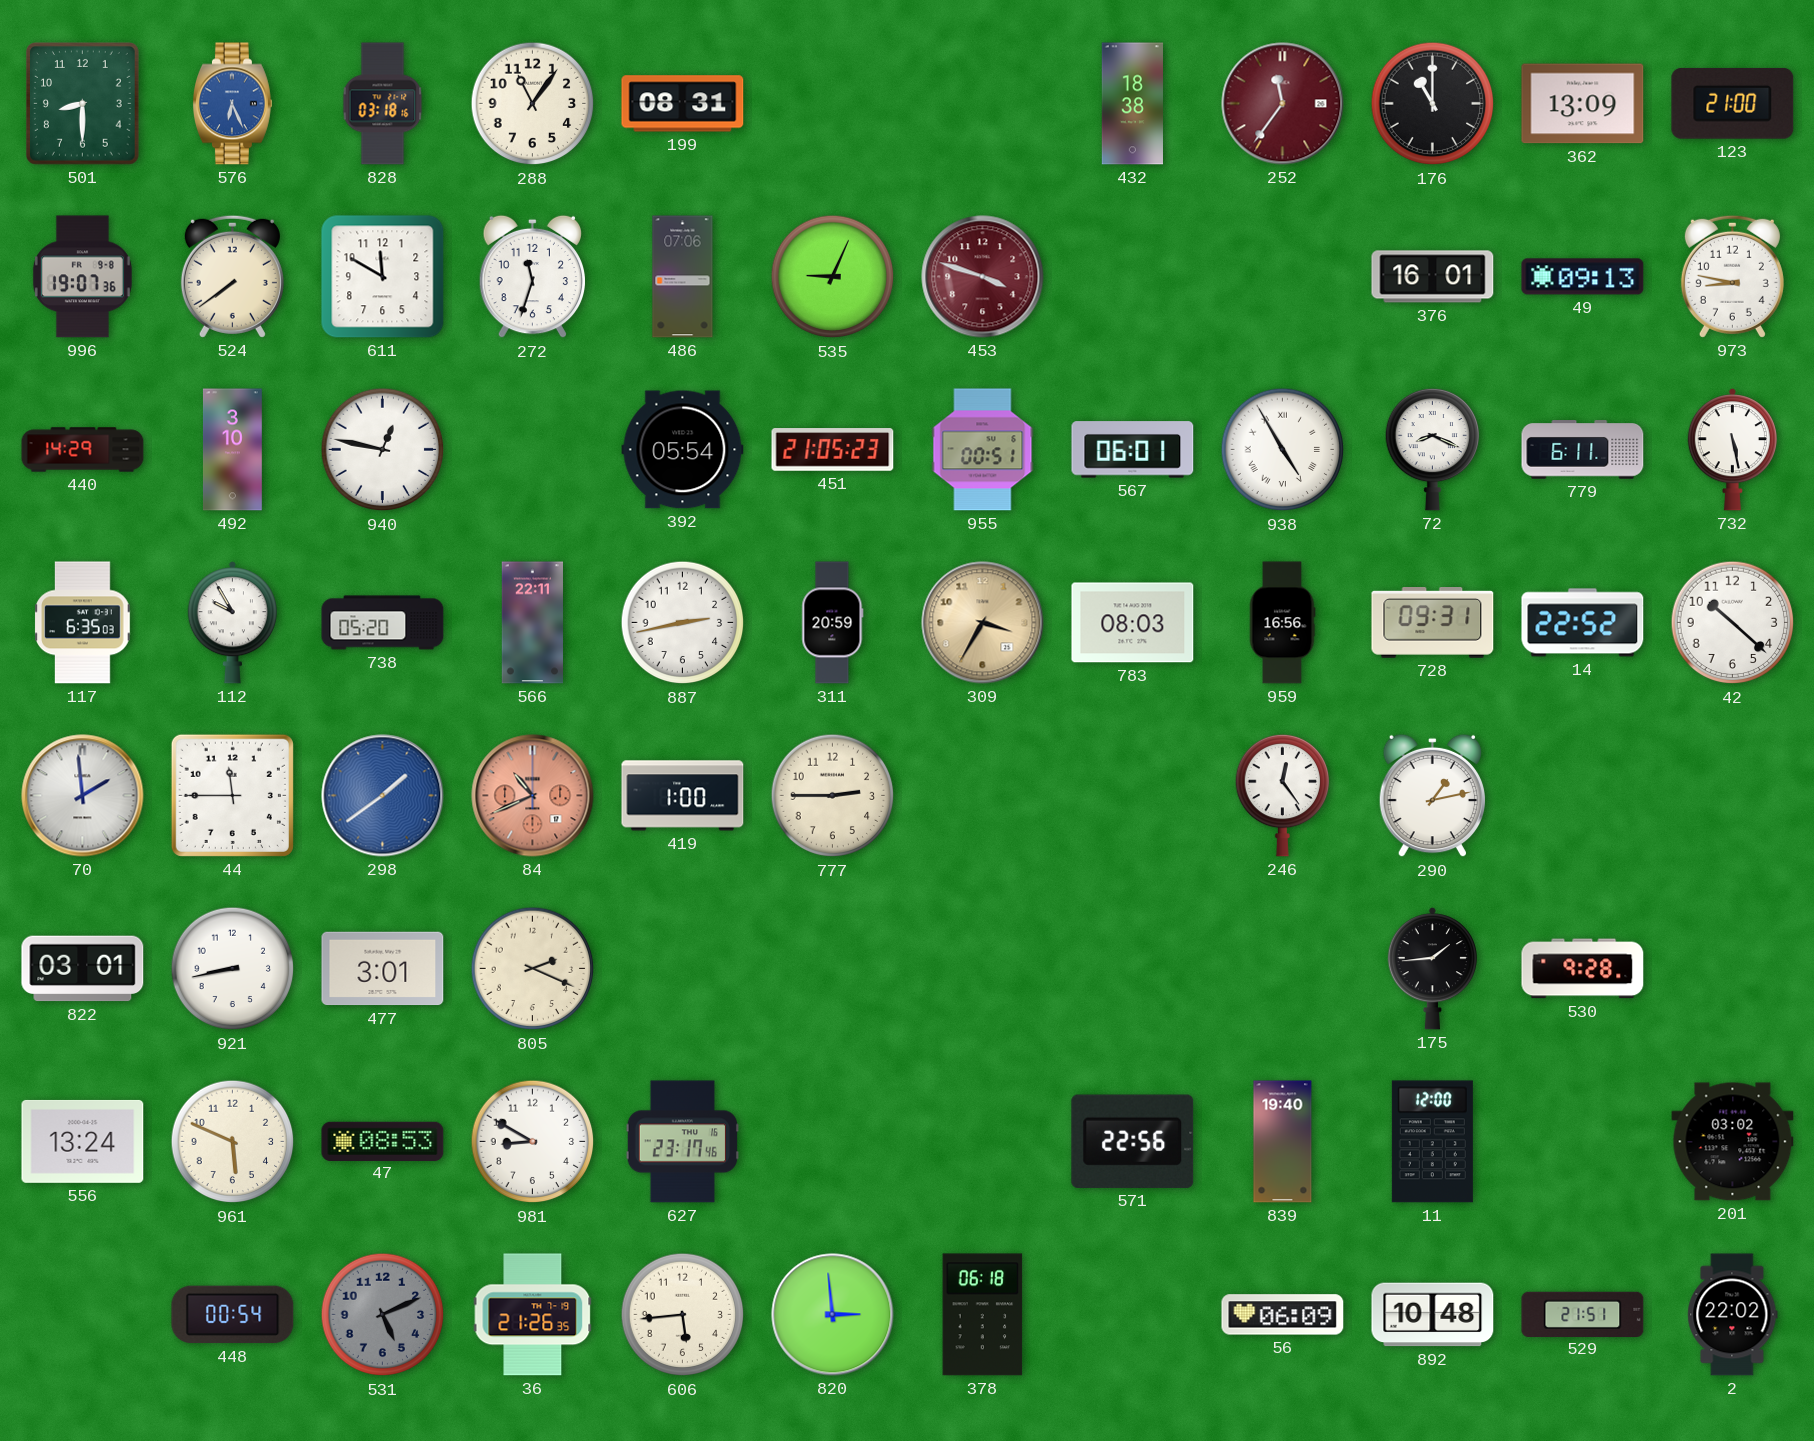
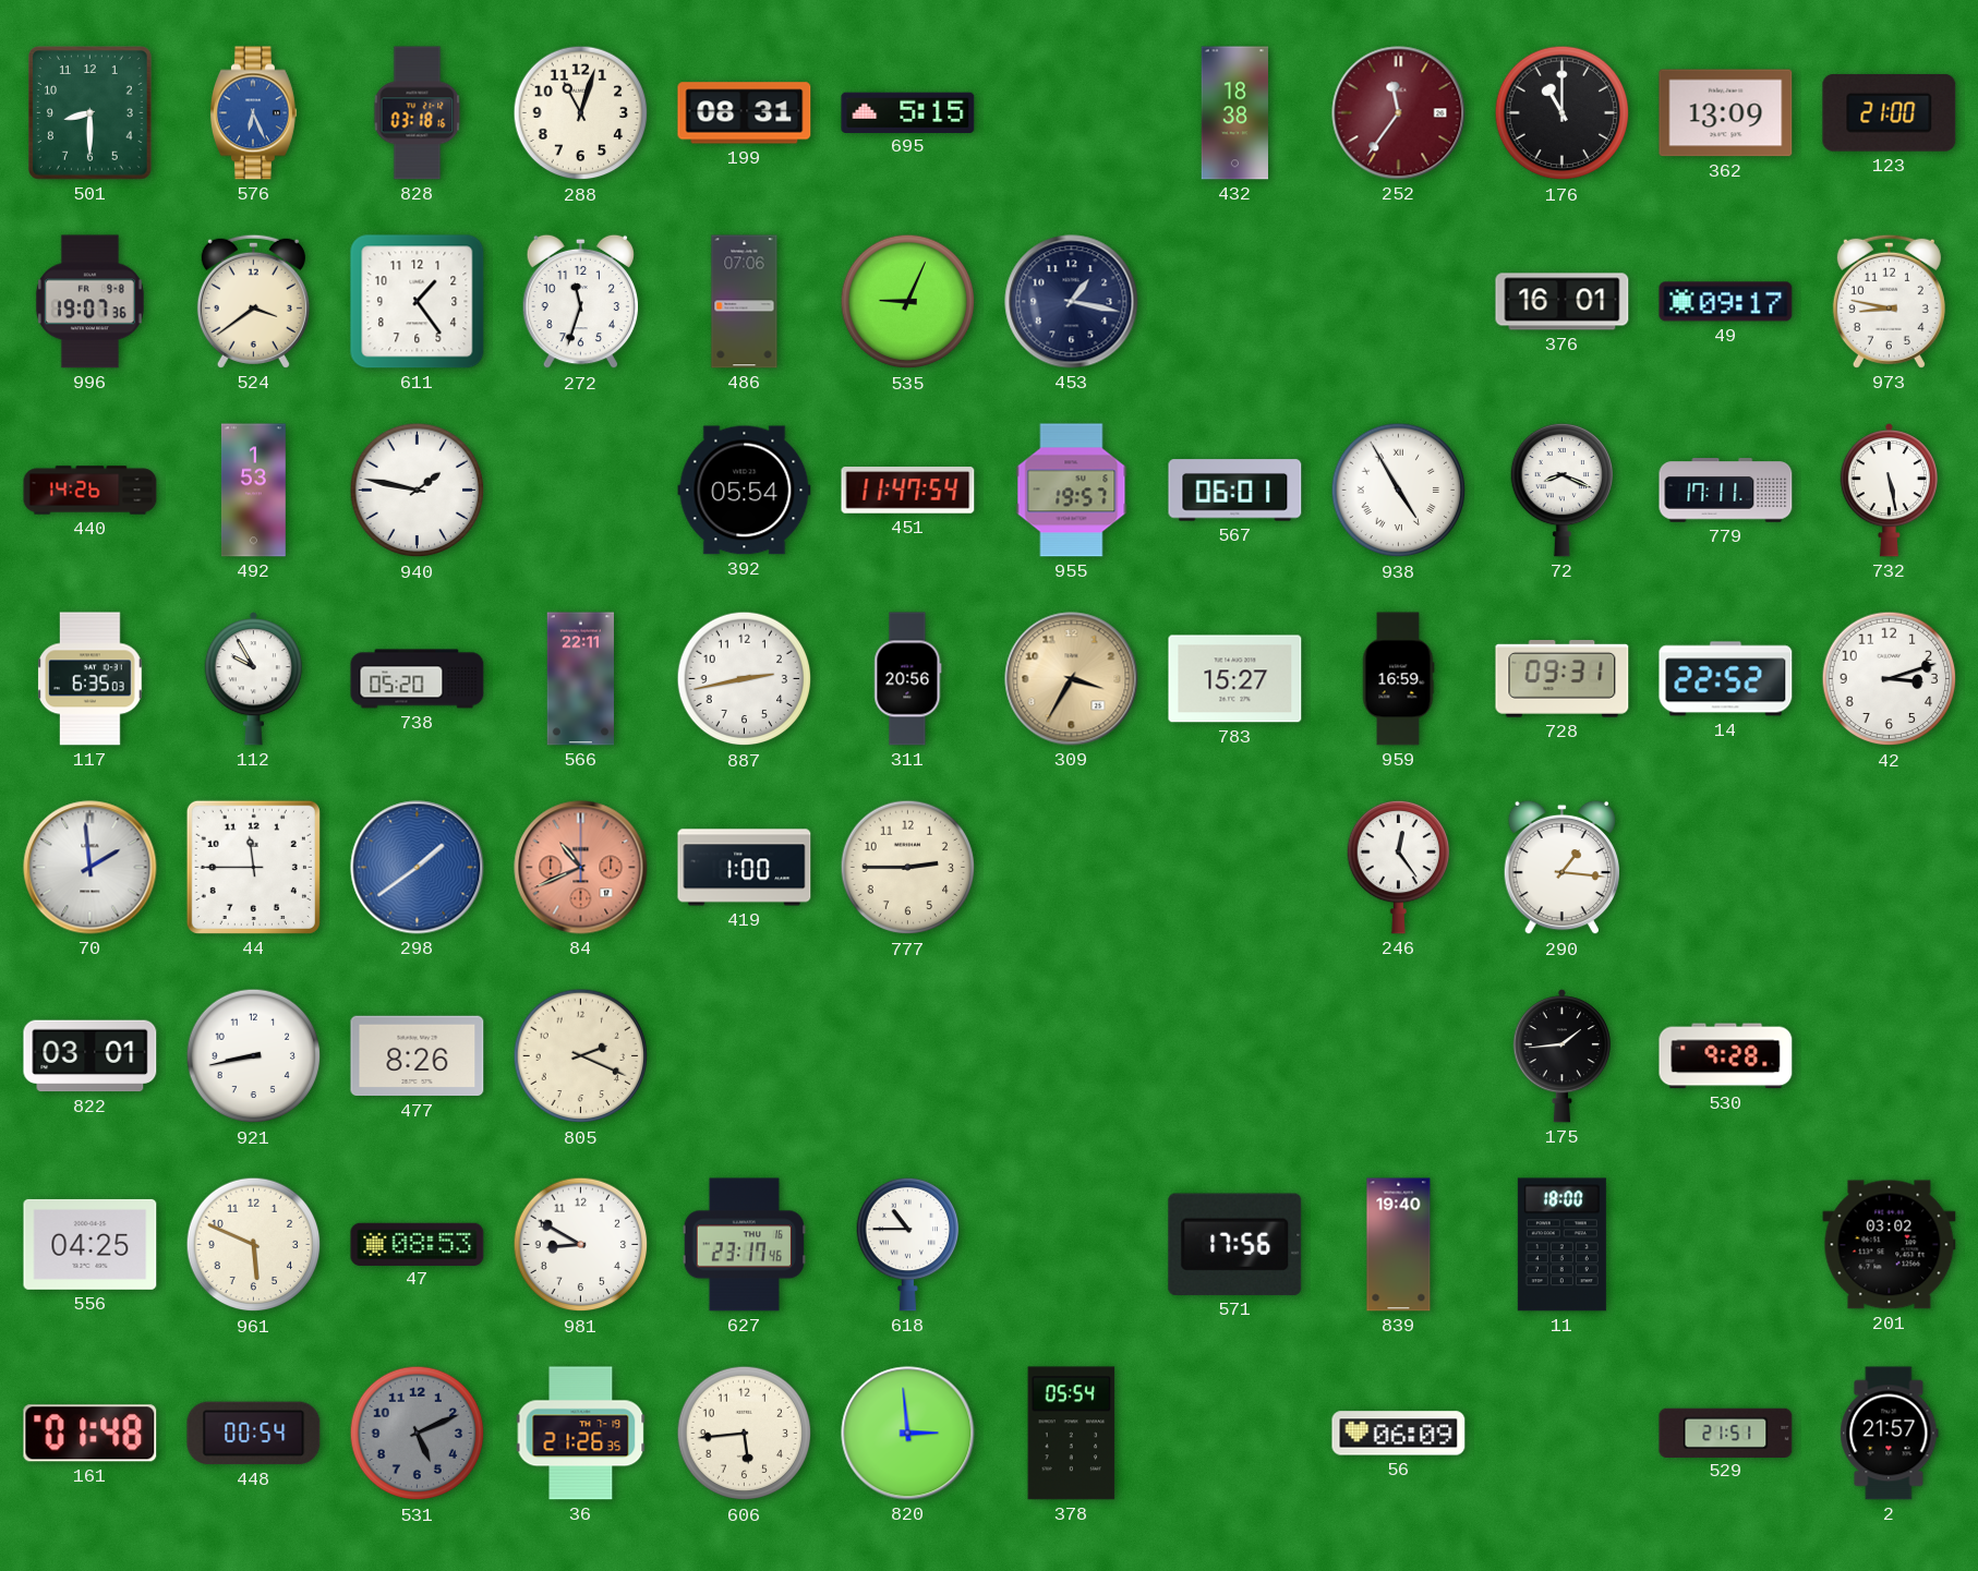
288: 11:06 -> 11:03 (581, 113)
695: none -> 5:15 (908, 112)
524: 7:39 -> 3:39 (253, 301)
611: 11:50 -> 1:24 (418, 302)
453: 3:48 -> 1:17 (1072, 302)
453 dial: burgundy -> navy (1072, 302)
49: 09:13 -> 09:17 (1726, 302)
440: 14:29 -> 14:26 (91, 491)
492: 3:10 -> 1:53 (253, 491)
940: 12:47 -> 1:47 (418, 491)
451: 21:05 -> 11:47 (908, 491)
955: 00:51 -> 19:57 (1072, 491)
779: 6:11 -> 17:11 (1726, 491)
311: 20:59 -> 20:56 (908, 679)
783: 08:03 -> 15:27 (1235, 679)
959: 16:56 -> 16:59 (1398, 679)
42: 10:22 -> 3:12 (1890, 679)
290: 1:13 -> 1:16 (1561, 868)
477: 3:01 -> 8:26 (418, 1056)
556: 13:24 -> 04:25 (91, 1244)
618: none -> 10:45 (908, 1244)
571: 22:56 -> 17:56 (1235, 1244)
11: 12:00 -> 18:00 (1561, 1245)
161: none -> 01:48 (91, 1434)
378: 06:18 -> 05:54 (1072, 1434)
892: 10:48 -> none (1433, 1315)
2: 22:02 -> 21:57 (1890, 1434)
